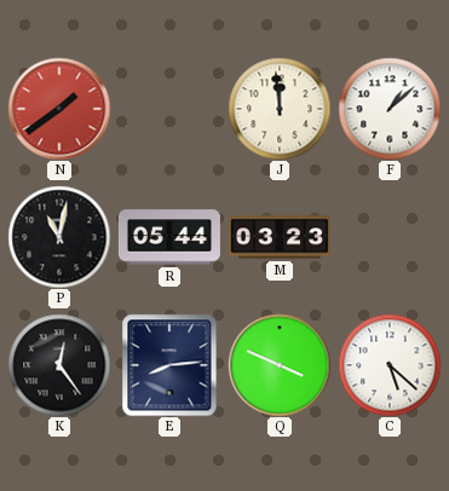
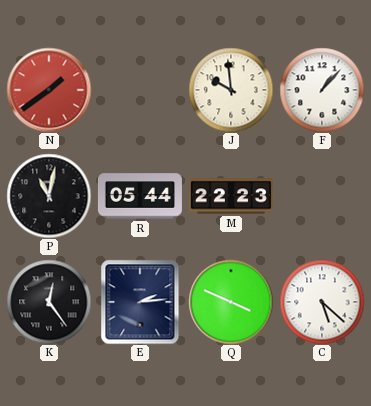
J: 11:59 -> 9:59 (231, 90)
F: 1:08 -> 1:07 (322, 90)
M: 03:23 -> 22:23 (231, 196)
E: 8:14 -> 2:14 (140, 302)
